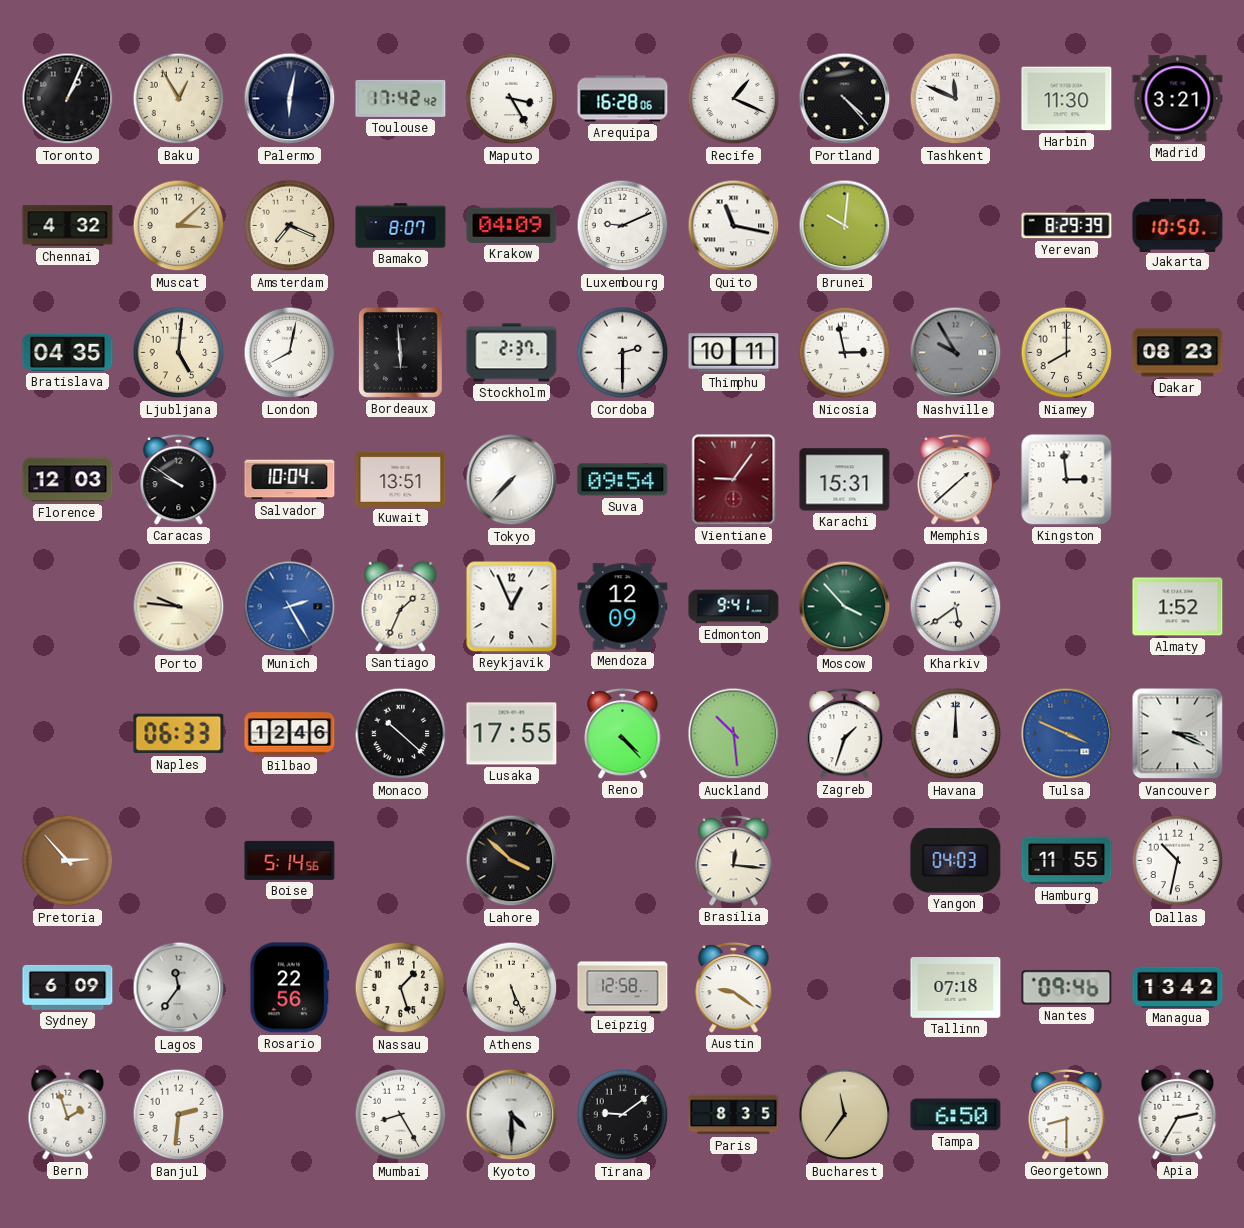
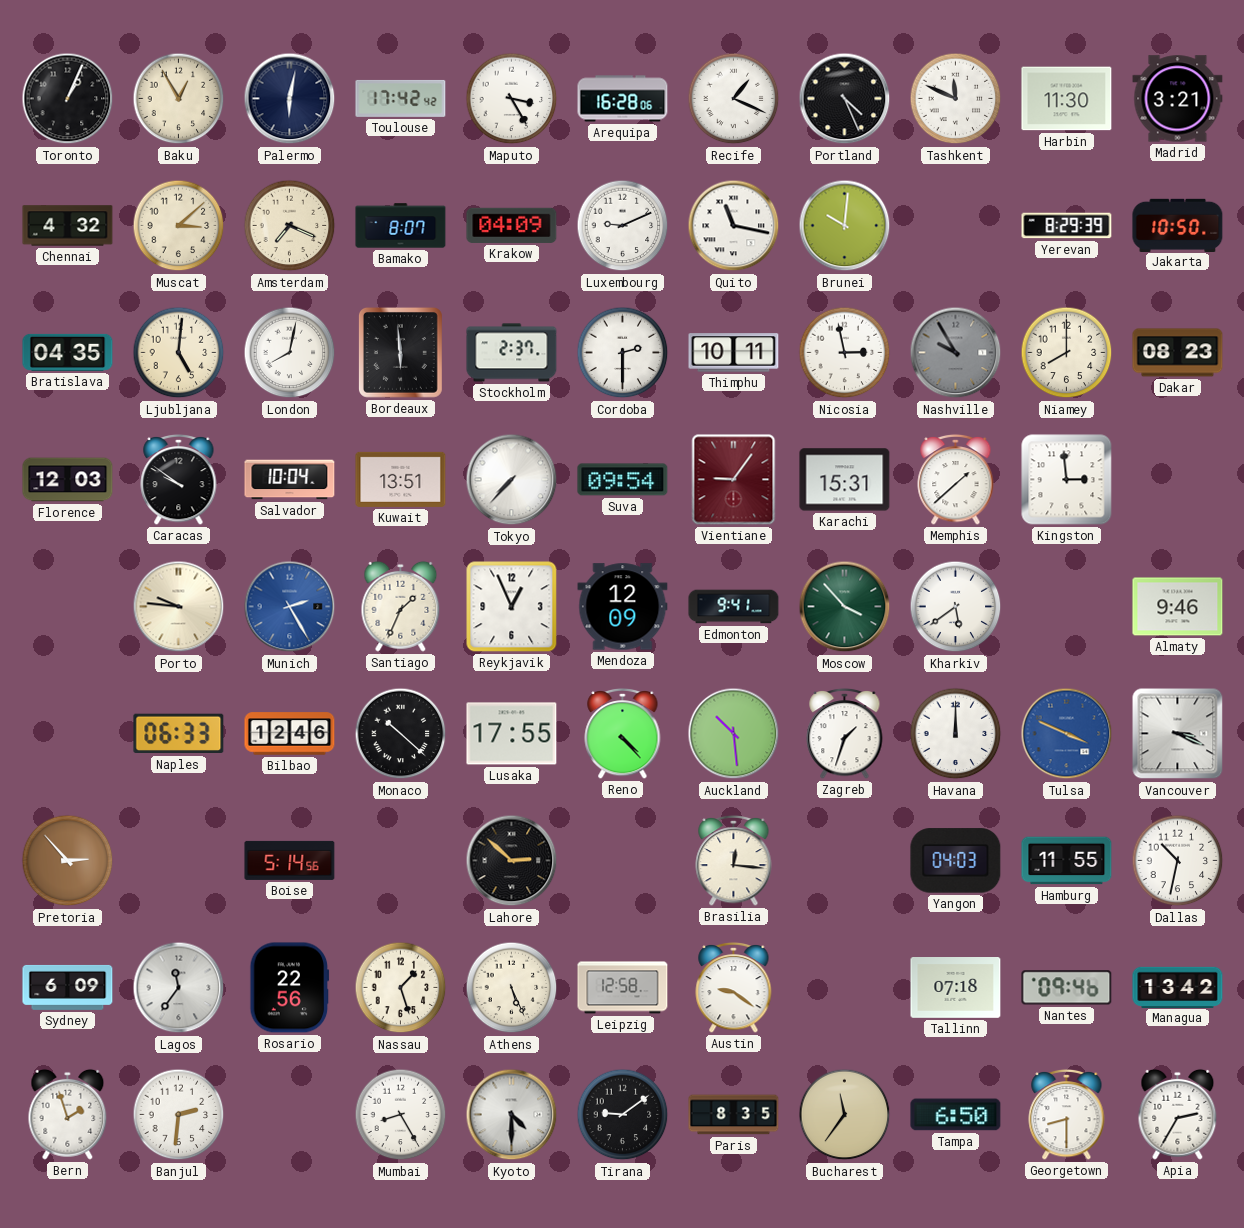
Portland: 4:23 -> 4:26 (845, 99)
Almaty: 1:52 -> 9:46 (1178, 607)
Lahore: 3:52 -> 2:52 (512, 861)
